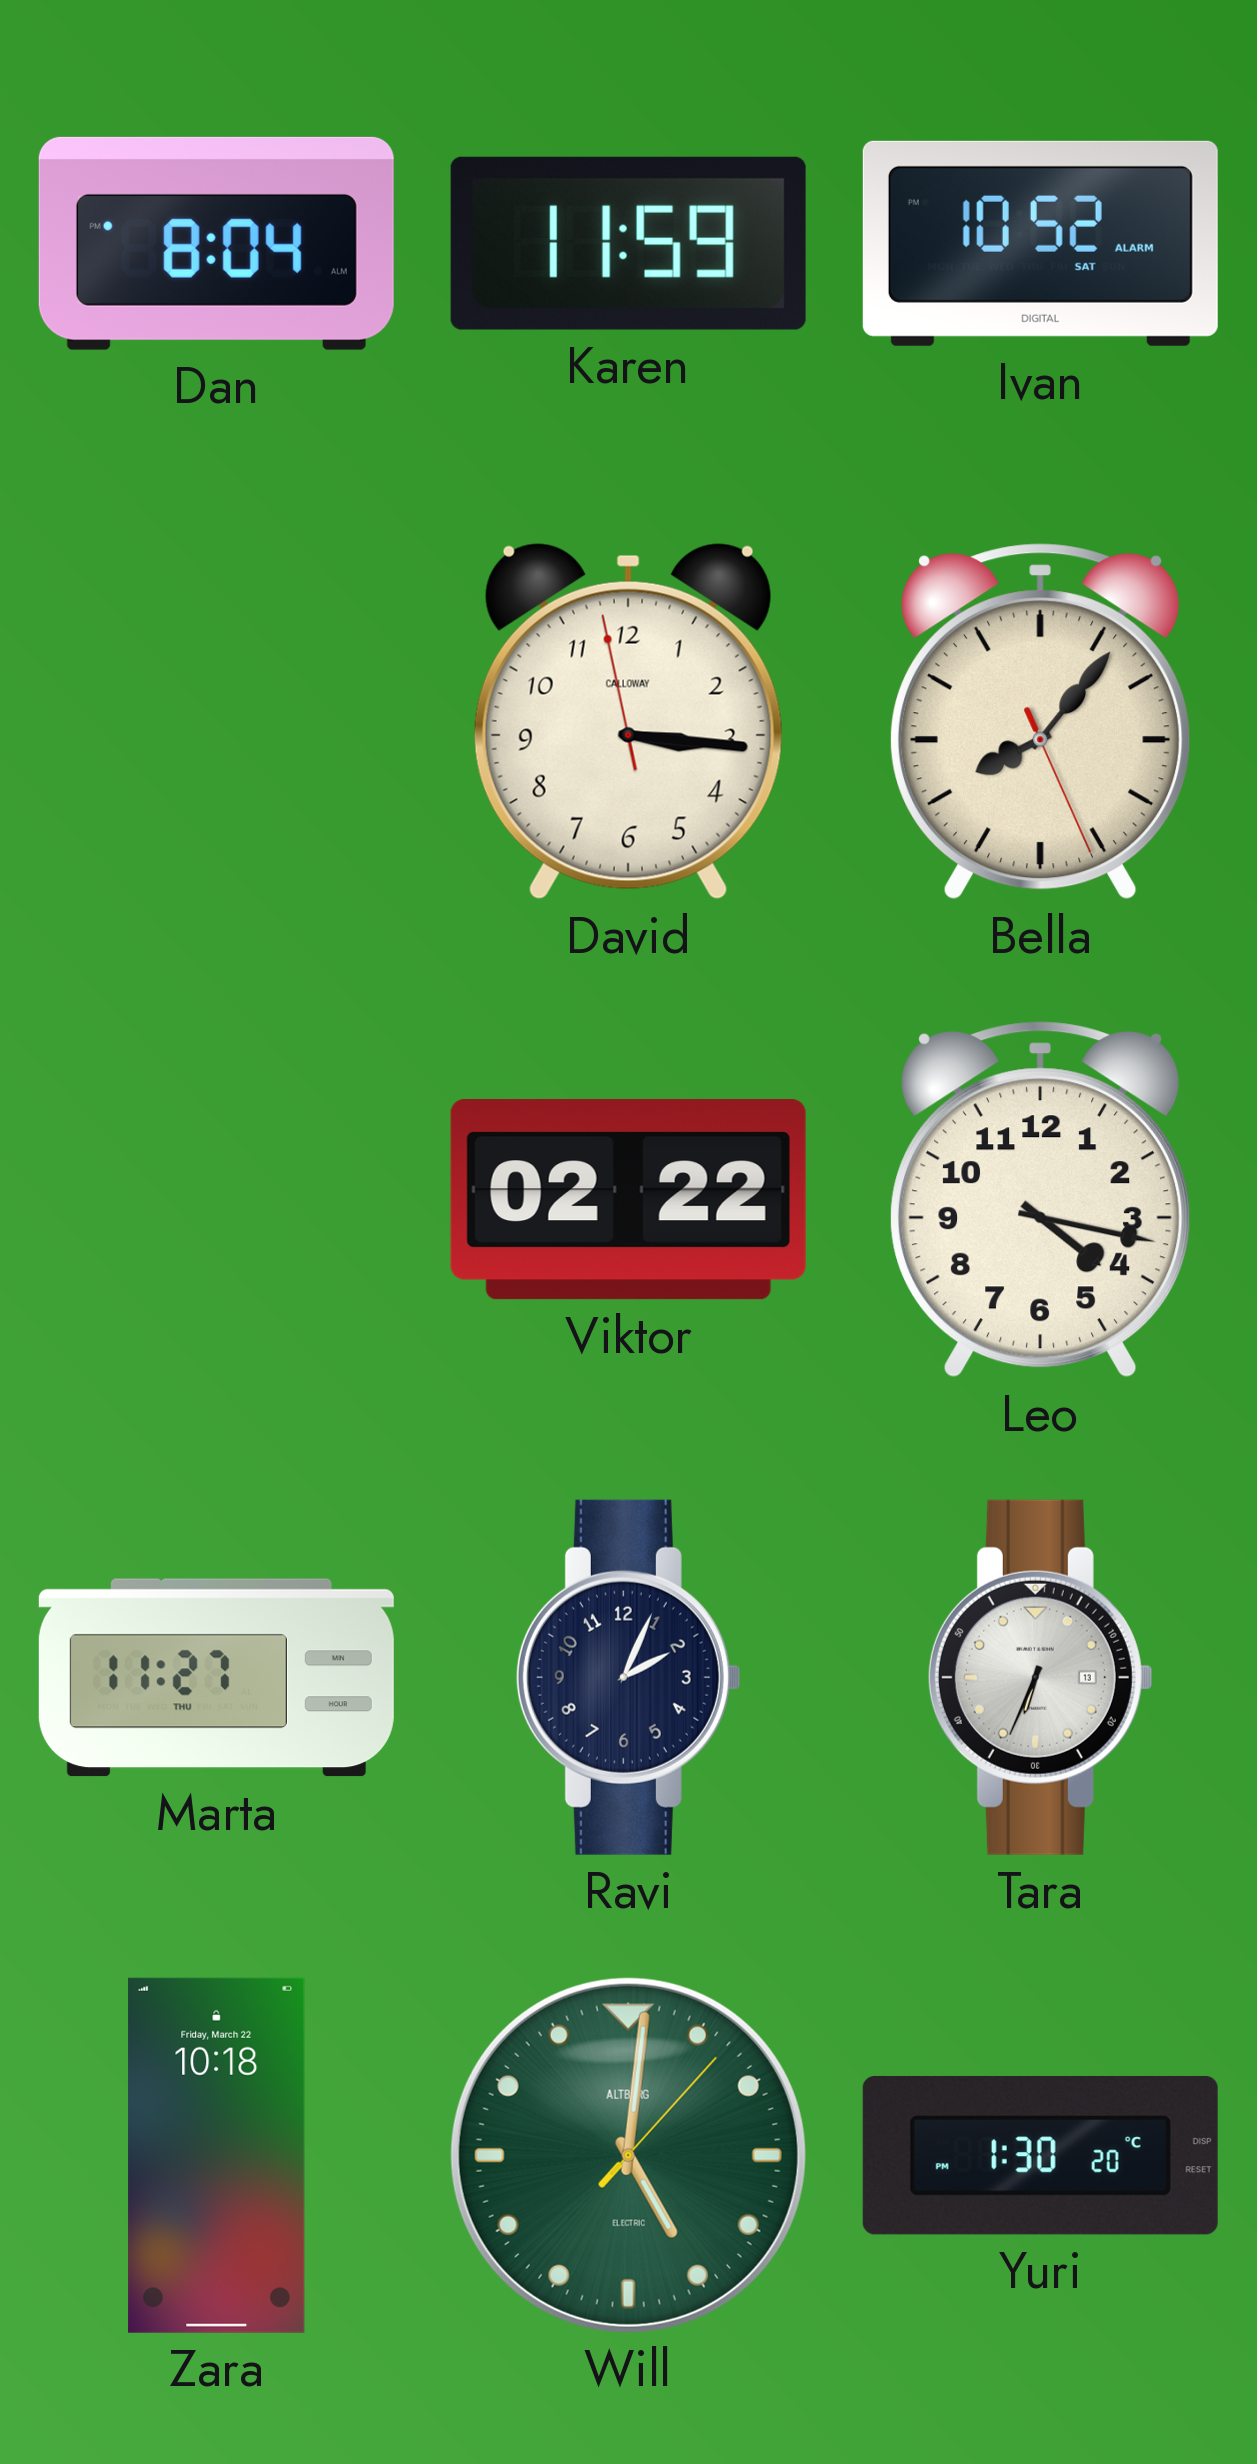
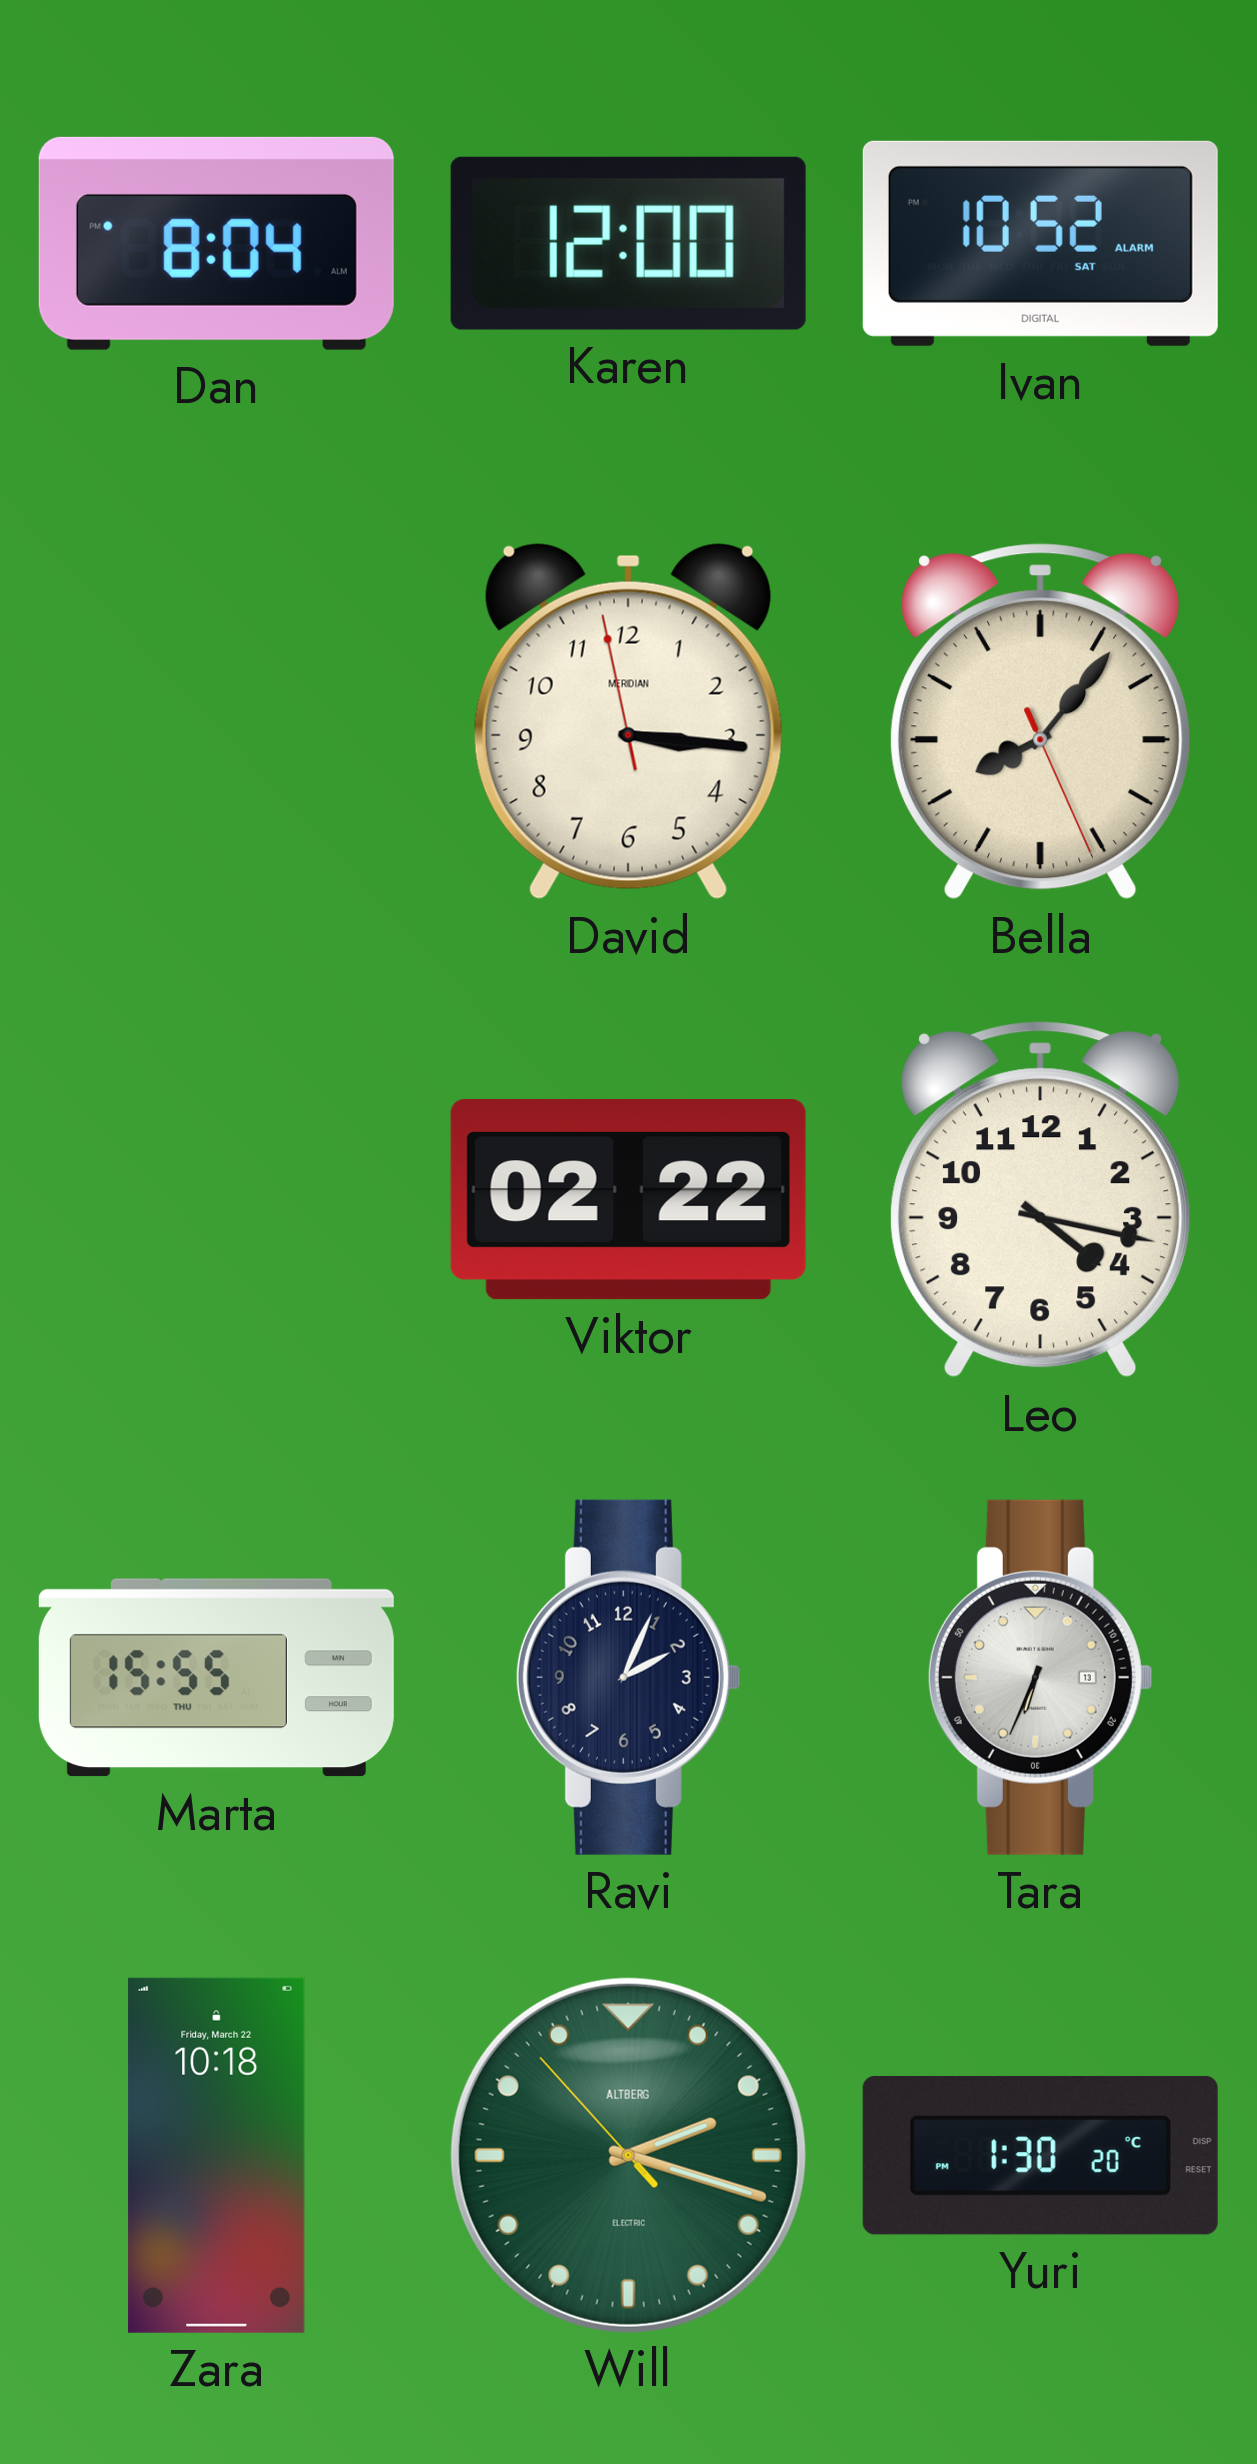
Karen: 11:59 -> 12:00 (628, 243)
David brand: CALLOWAY -> MERIDIAN (628, 722)
Marta: 11:27 -> 15:55 (216, 1678)
Will: 5:01 -> 2:17 (628, 2155)
